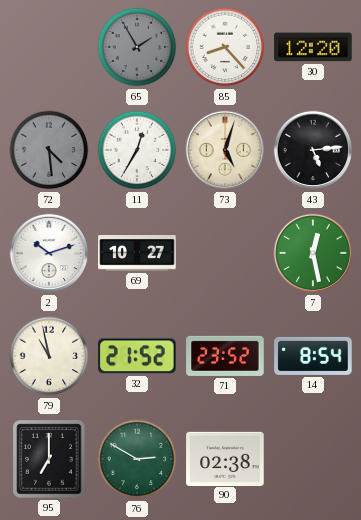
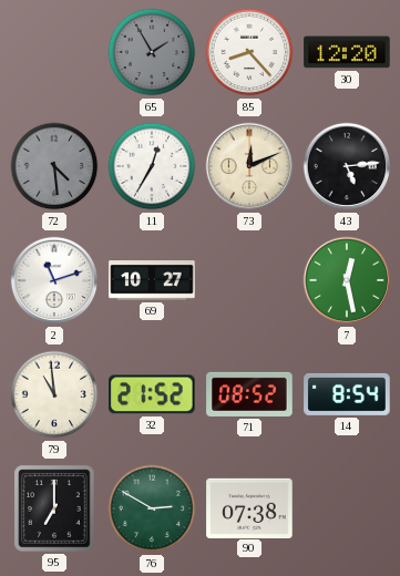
73: 5:03 -> 12:11 (249, 166)
2: 10:12 -> 11:12 (54, 280)
79: 10:58 -> 10:59 (54, 394)
71: 23:52 -> 08:52 (249, 394)
90: 02:38 -> 07:38 (249, 507)
